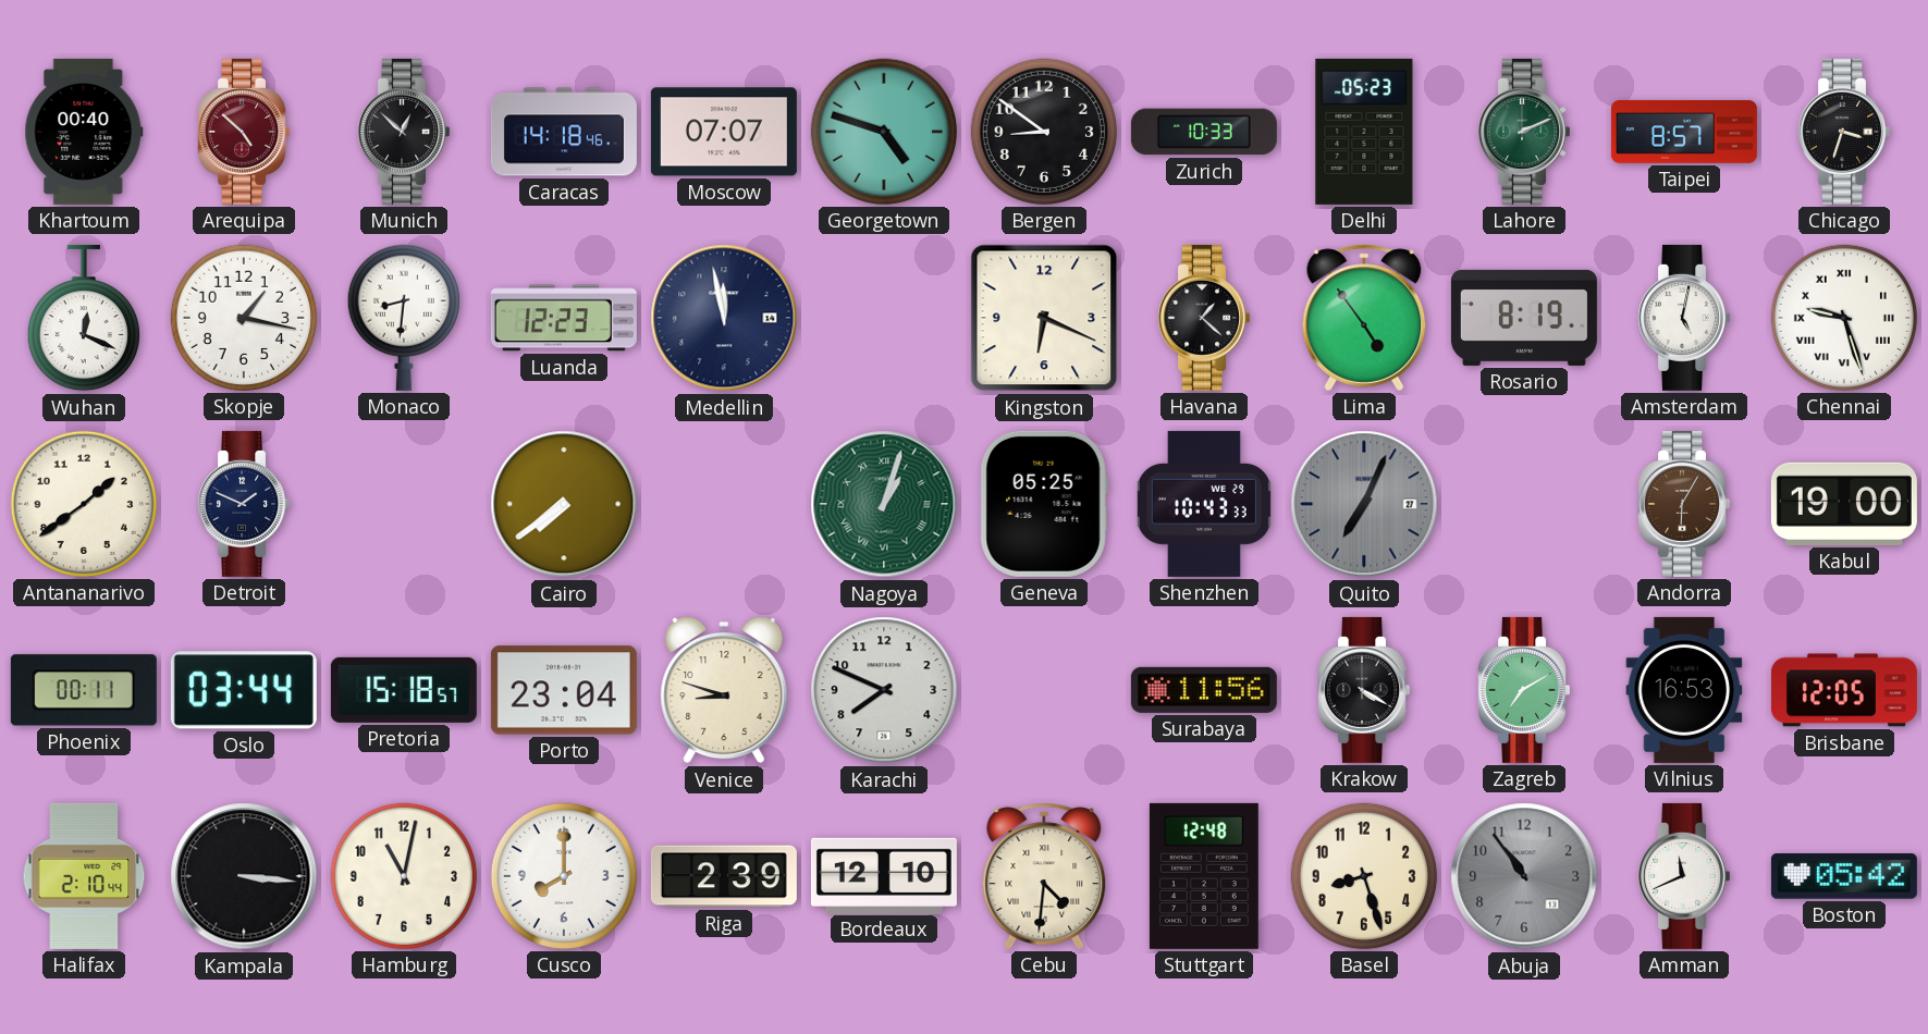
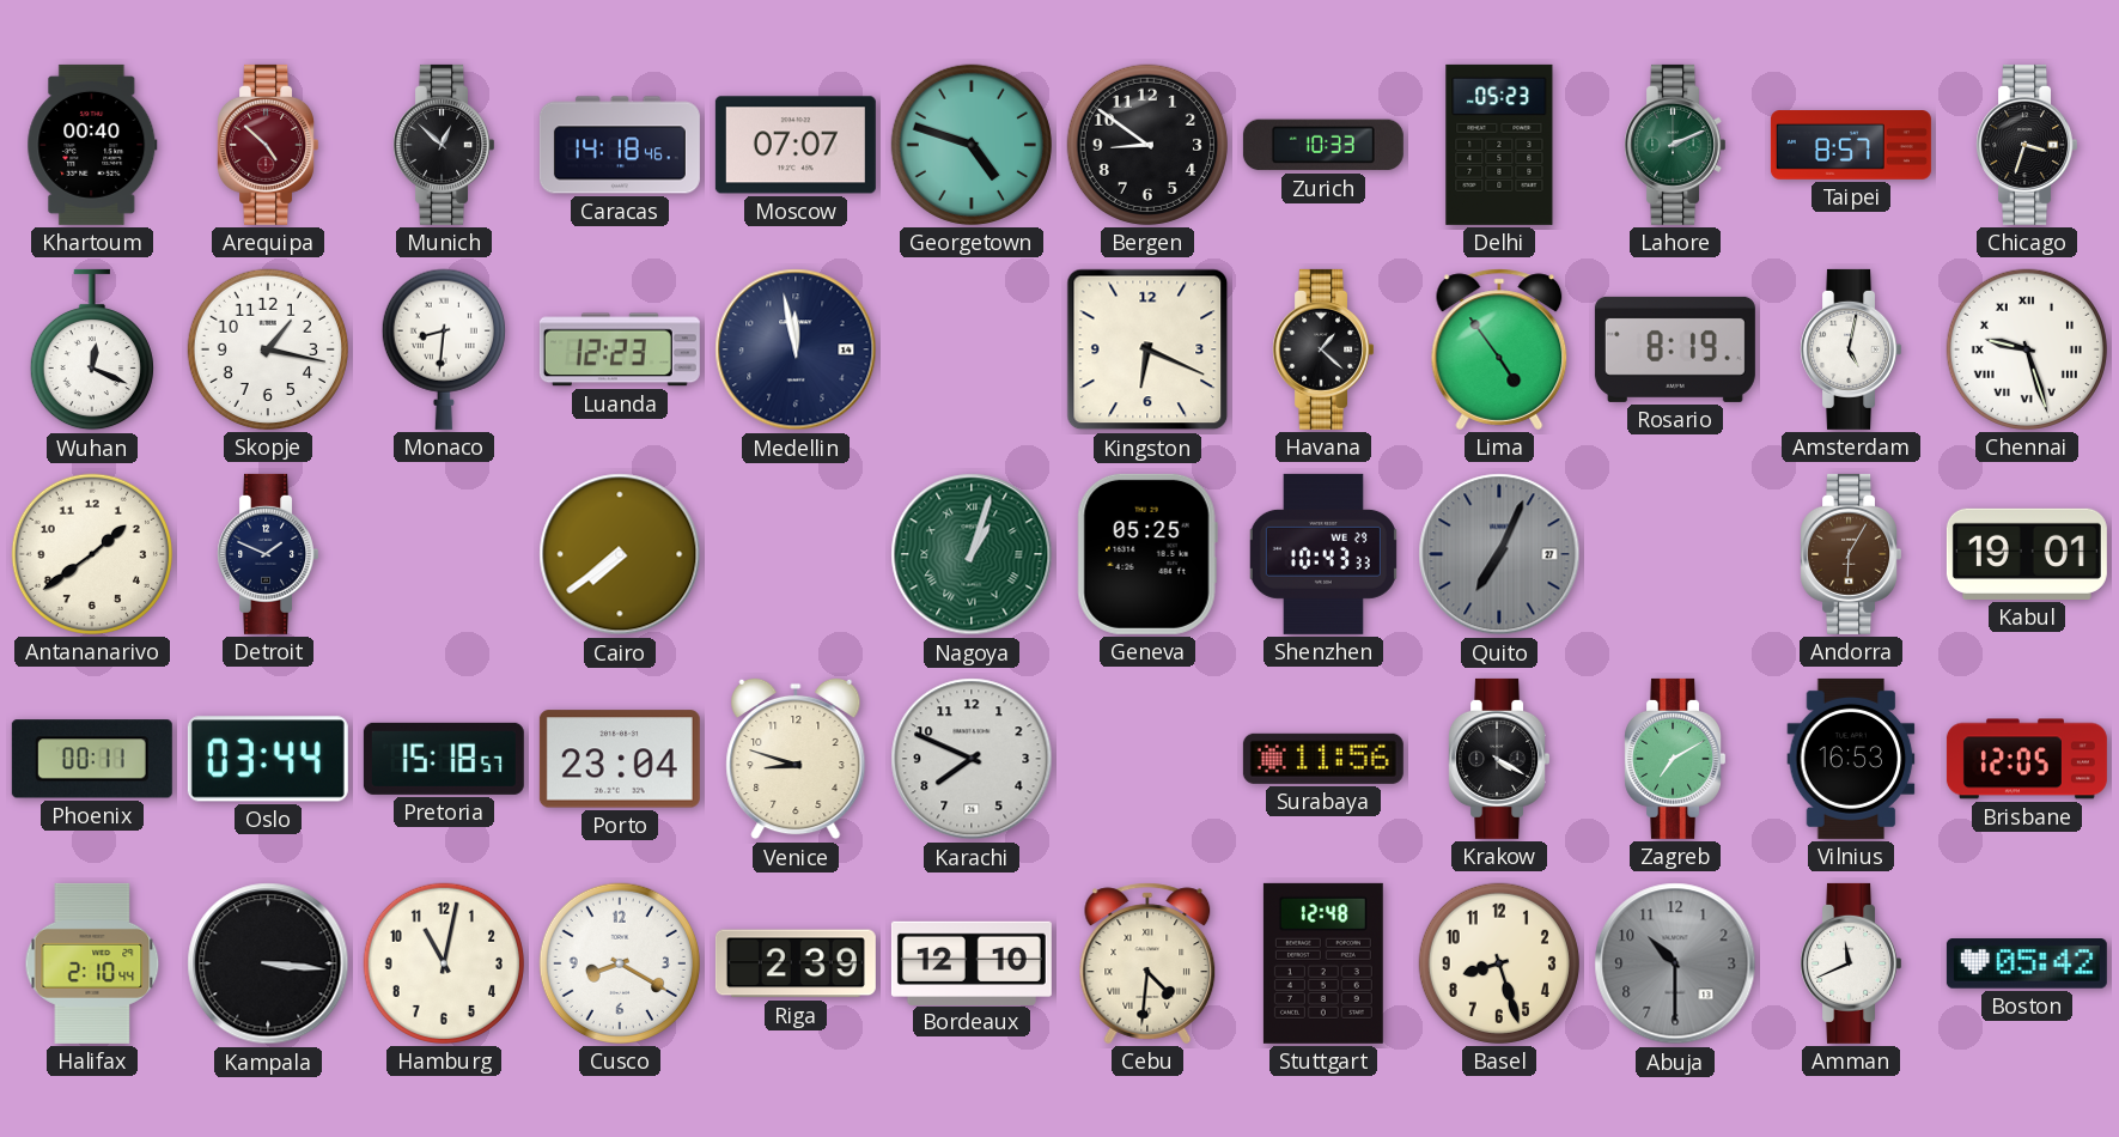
Kabul: 19:00 -> 19:01 (2027, 554)
Cusco: 8:00 -> 8:20 (620, 963)
Abuja: 10:54 -> 10:30 (1675, 963)
